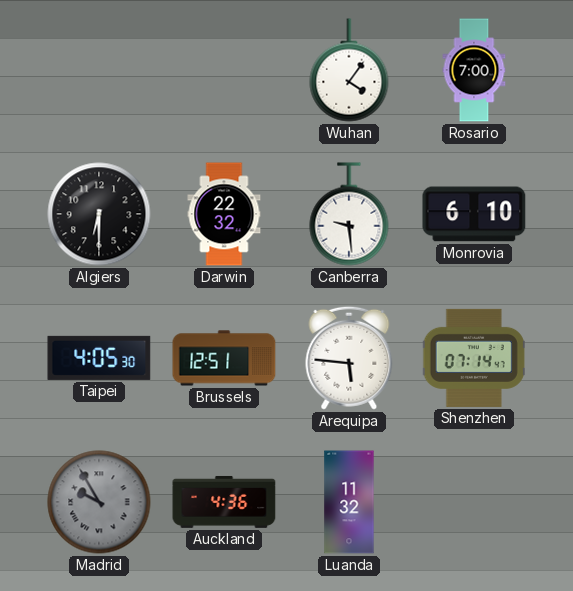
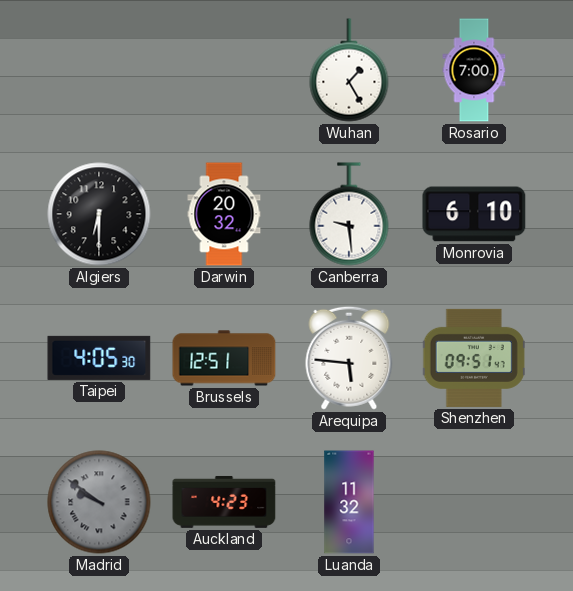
Wuhan: 4:06 -> 1:25 (349, 70)
Darwin: 22:32 -> 20:32 (224, 214)
Shenzhen: 07:14 -> 09:51 (474, 358)
Madrid: 9:55 -> 9:51 (99, 502)
Auckland: 4:36 -> 4:23 (224, 502)
